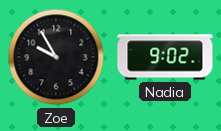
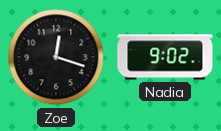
Zoe: 9:55 -> 12:18 (56, 57)
